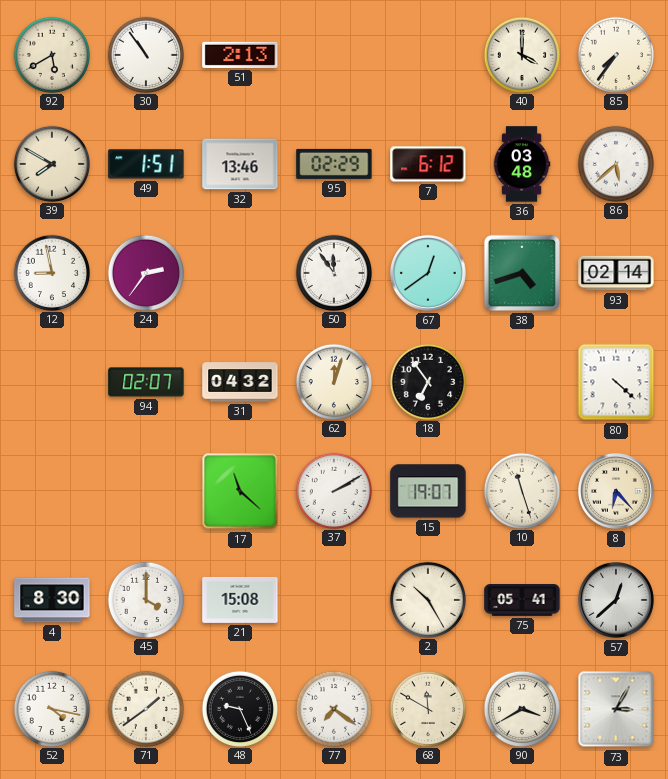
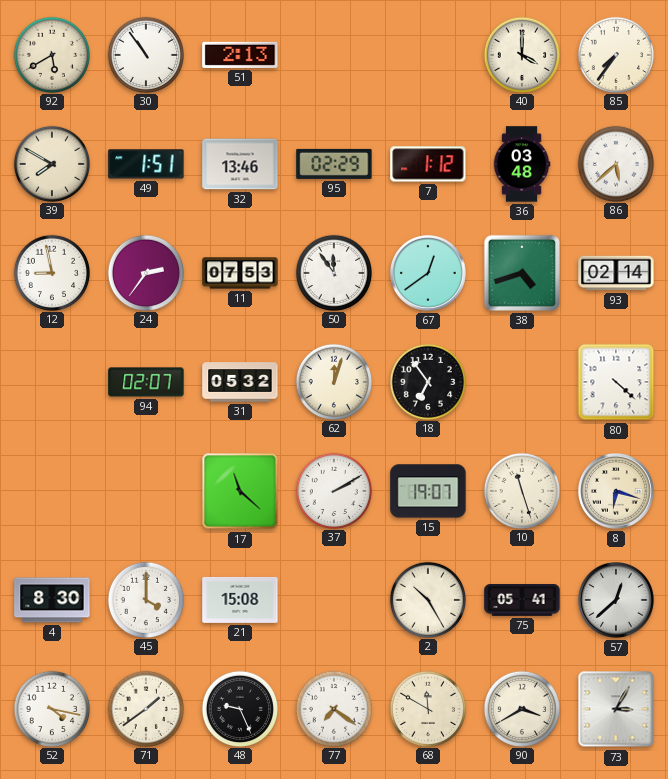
7: 6:12 -> 1:12 (428, 164)
11: none -> 07:53 (240, 273)
31: 04:32 -> 05:32 (240, 382)
8: 6:23 -> 6:18 (616, 491)
